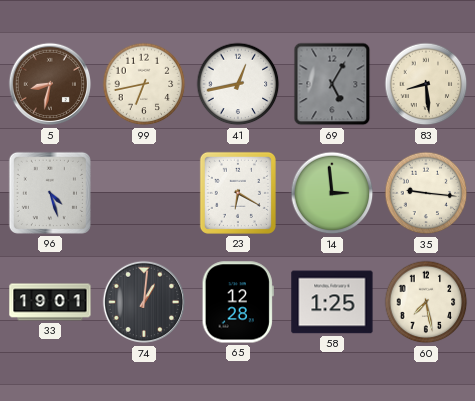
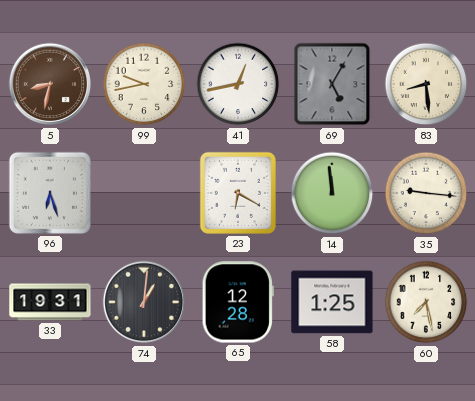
99: 6:43 -> 9:43 (144, 84)
96: 4:27 -> 6:27 (50, 193)
14: 2:59 -> 11:59 (332, 193)
33: 19:01 -> 19:31 (50, 302)
